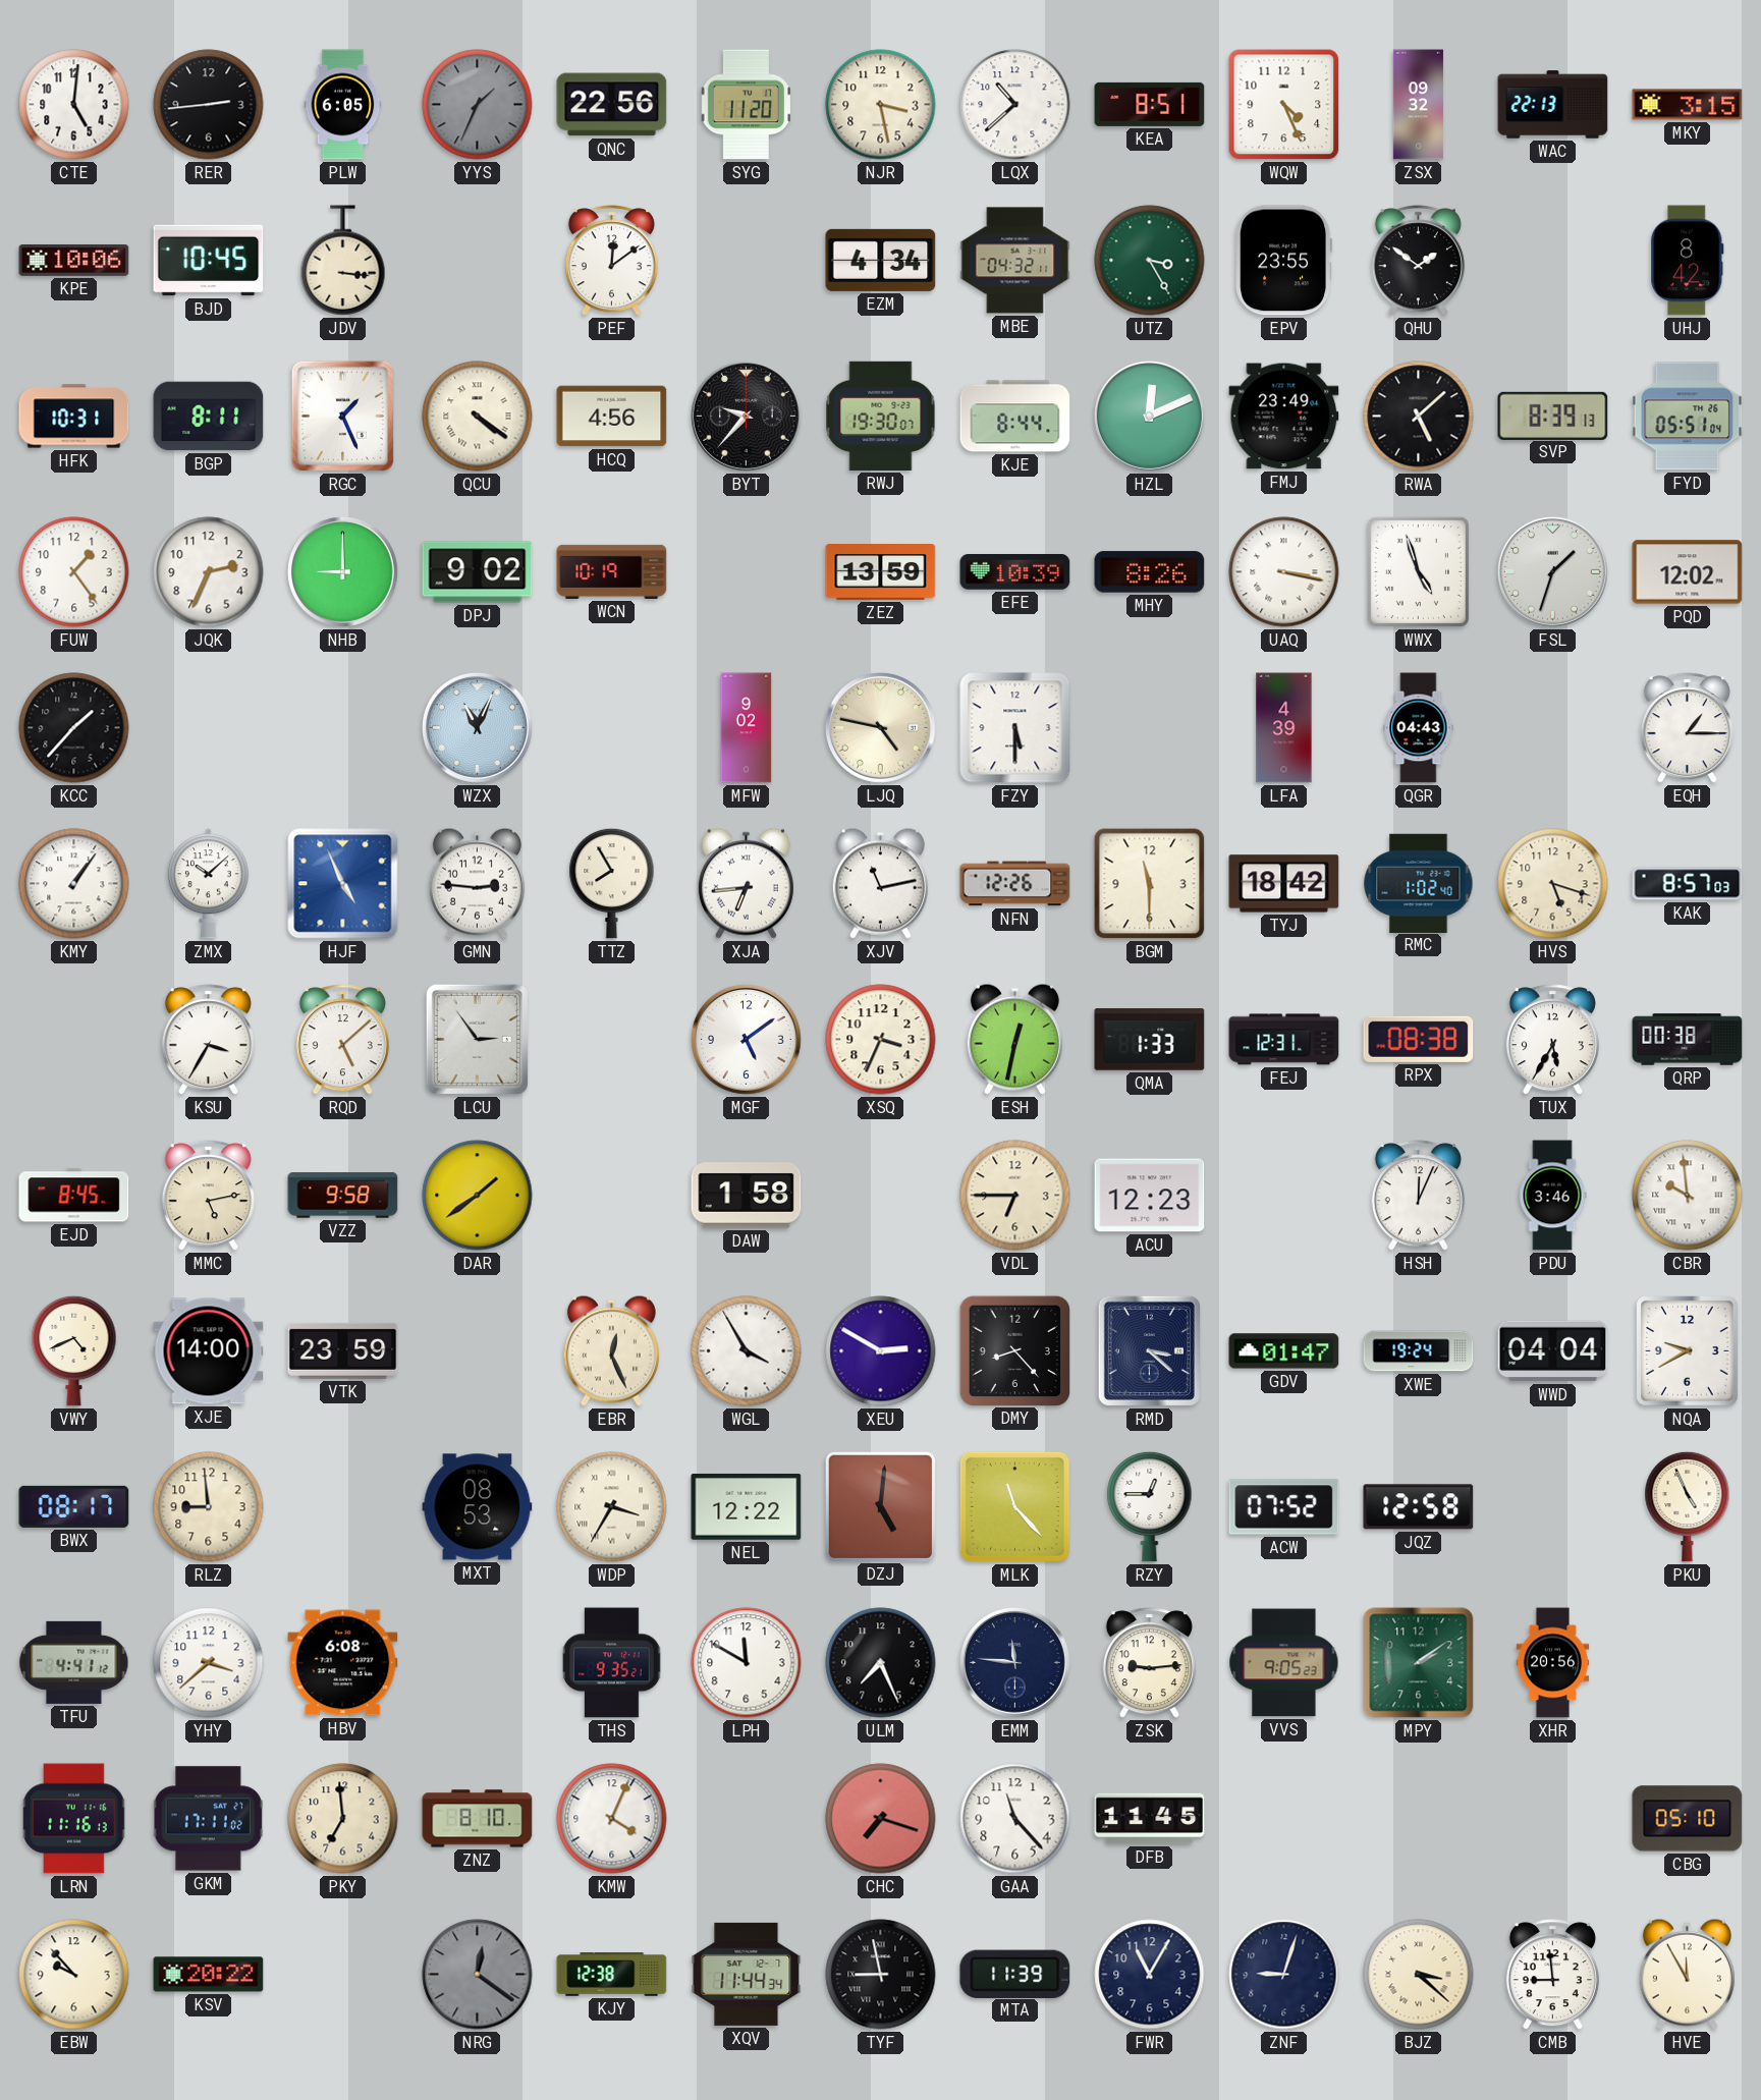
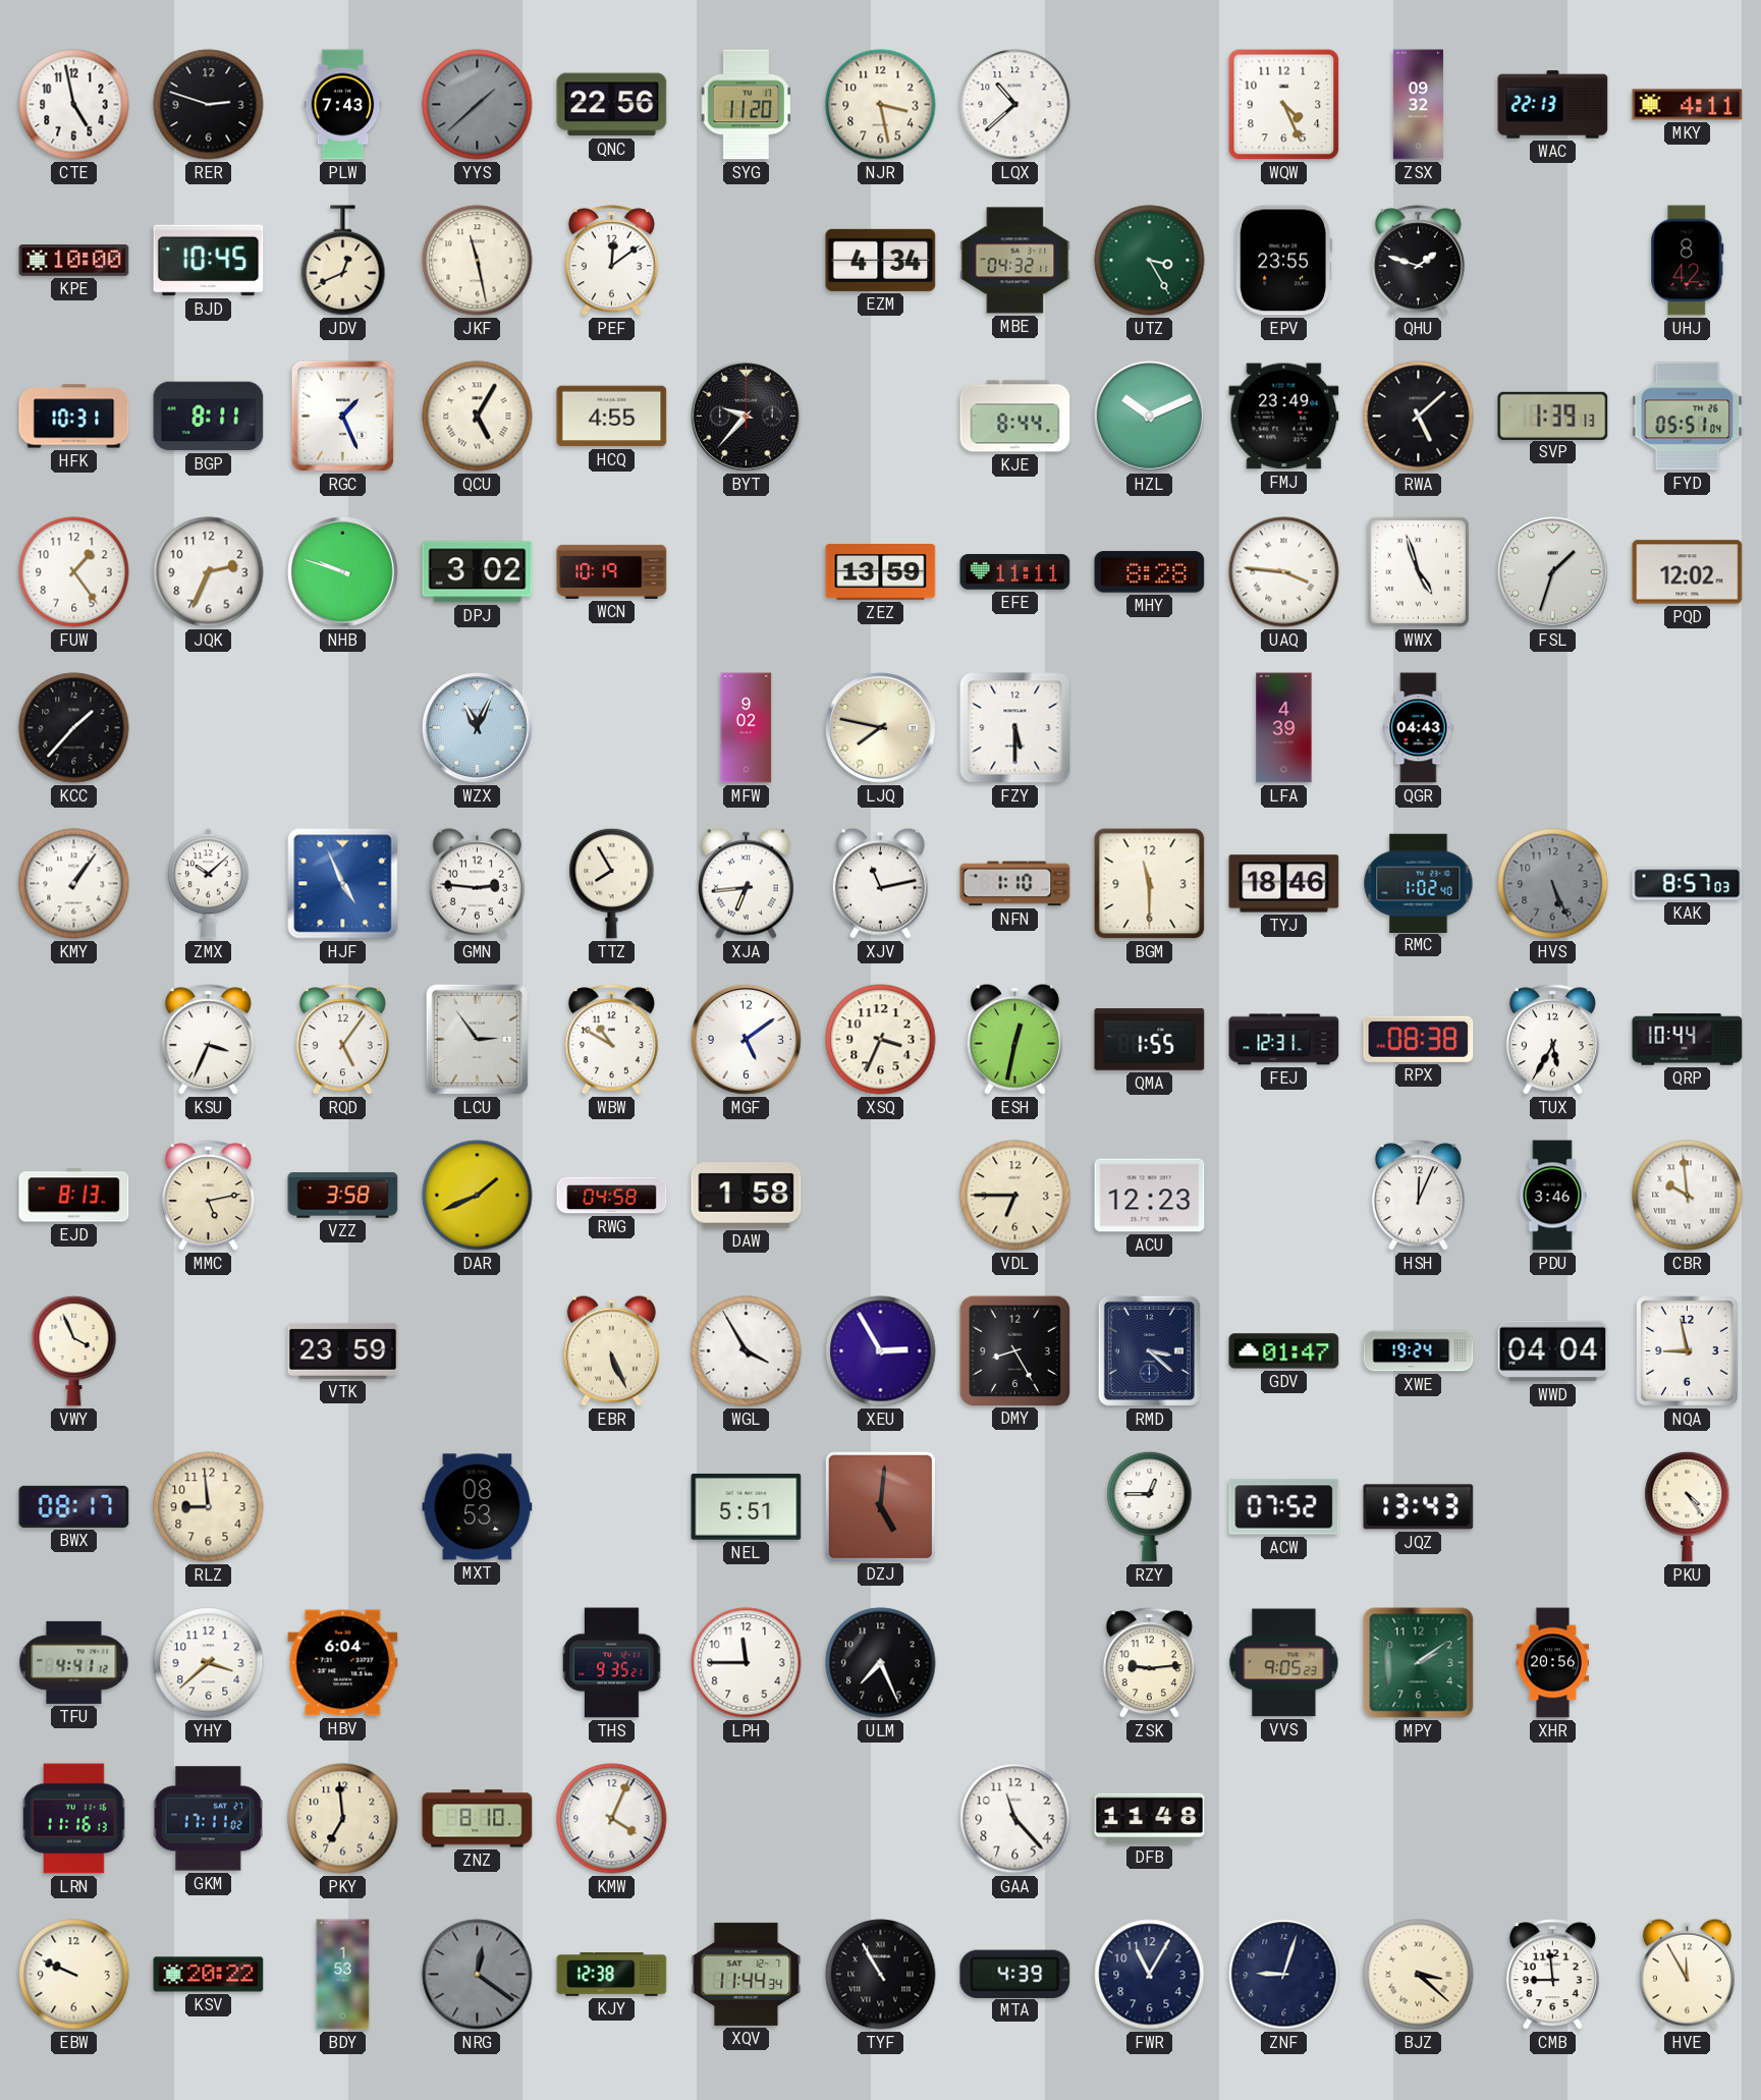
CTE: 5:01 -> 4:58 (74, 105)
RER: 2:44 -> 2:48 (209, 105)
PLW: 6:05 -> 7:43 (343, 105)
YYS: 1:34 -> 1:38 (478, 105)
KEA: 8:51 -> none (1150, 104)
MKY: 3:15 -> 4:11 (1688, 105)
KPE: 10:06 -> 10:00 (74, 261)
JDV: 3:16 -> 12:41 (343, 261)
JKF: none -> 11:28 (478, 261)
QHU: 1:51 -> 1:48 (1418, 261)
QCU: 4:21 -> 5:05 (478, 417)
HCQ: 4:56 -> 4:55 (612, 417)
RWJ: 19:30 -> none (881, 416)
HZL: 12:11 -> 10:11 (1149, 416)
SVP: 8:39 -> 1:39 (1553, 416)
NHB: 9:00 -> 9:48 (342, 571)
DPJ: 9:02 -> 3:02 (478, 572)
EFE: 10:39 -> 11:11 (1015, 572)
MHY: 8:26 -> 8:28 (1150, 572)
UAQ: 3:17 -> 3:46 (1284, 572)
LJQ: 4:47 -> 7:47 (880, 727)
EQH: 1:15 -> none (1687, 728)
NFN: 12:26 -> 1:10 (1015, 884)
TYJ: 18:42 -> 18:46 (1284, 884)
HVS: 5:18 -> 5:26 (1553, 884)
HVS dial: cream -> grey (1553, 884)
KSU: 3:35 -> 3:34 (208, 1040)
RQD: 5:08 -> 5:06 (342, 1040)
WBW: none -> 10:50 (611, 1040)
QMA: 1:33 -> 1:55 (1150, 1040)
QRP: 00:38 -> 10:44 (1688, 1040)
EJD: 8:45 -> 8:13 (74, 1196)
VZZ: 9:58 -> 3:58 (343, 1196)
DAR: 1:39 -> 1:41 (478, 1196)
RWG: none -> 04:58 (612, 1196)
VWY: 4:41 -> 3:56 (74, 1350)
XJE: 14:00 -> none (209, 1351)
EBR: 12:26 -> 5:26 (611, 1350)
XEU: 2:50 -> 2:55 (881, 1351)
DMY: 8:23 -> 8:25 (1014, 1350)
NQA: 9:40 -> 8:58 (1688, 1351)
WDP: 3:35 -> none (612, 1507)
NEL: 12:22 -> 5:51 (747, 1507)
MLK: 11:23 -> none (1014, 1506)
JQZ: 12:58 -> 13:43 (1419, 1507)
PKU: 4:56 -> 4:24 (1688, 1506)
HBV: 6:08 -> 6:04 (343, 1663)
LPH: 11:50 -> 11:45 (747, 1663)
EMM: 11:46 -> none (1014, 1662)
CHC: 7:18 -> none (881, 1819)
DFB: 11:45 -> 11:48 (1150, 1819)
CBG: 05:10 -> none (1688, 1819)
EBW: 9:53 -> 9:49 (74, 1975)
BDY: none -> 1:53 (343, 1975)
TYF: 8:58 -> 10:55 (881, 1975)
MTA: 11:39 -> 4:39 (1015, 1974)
